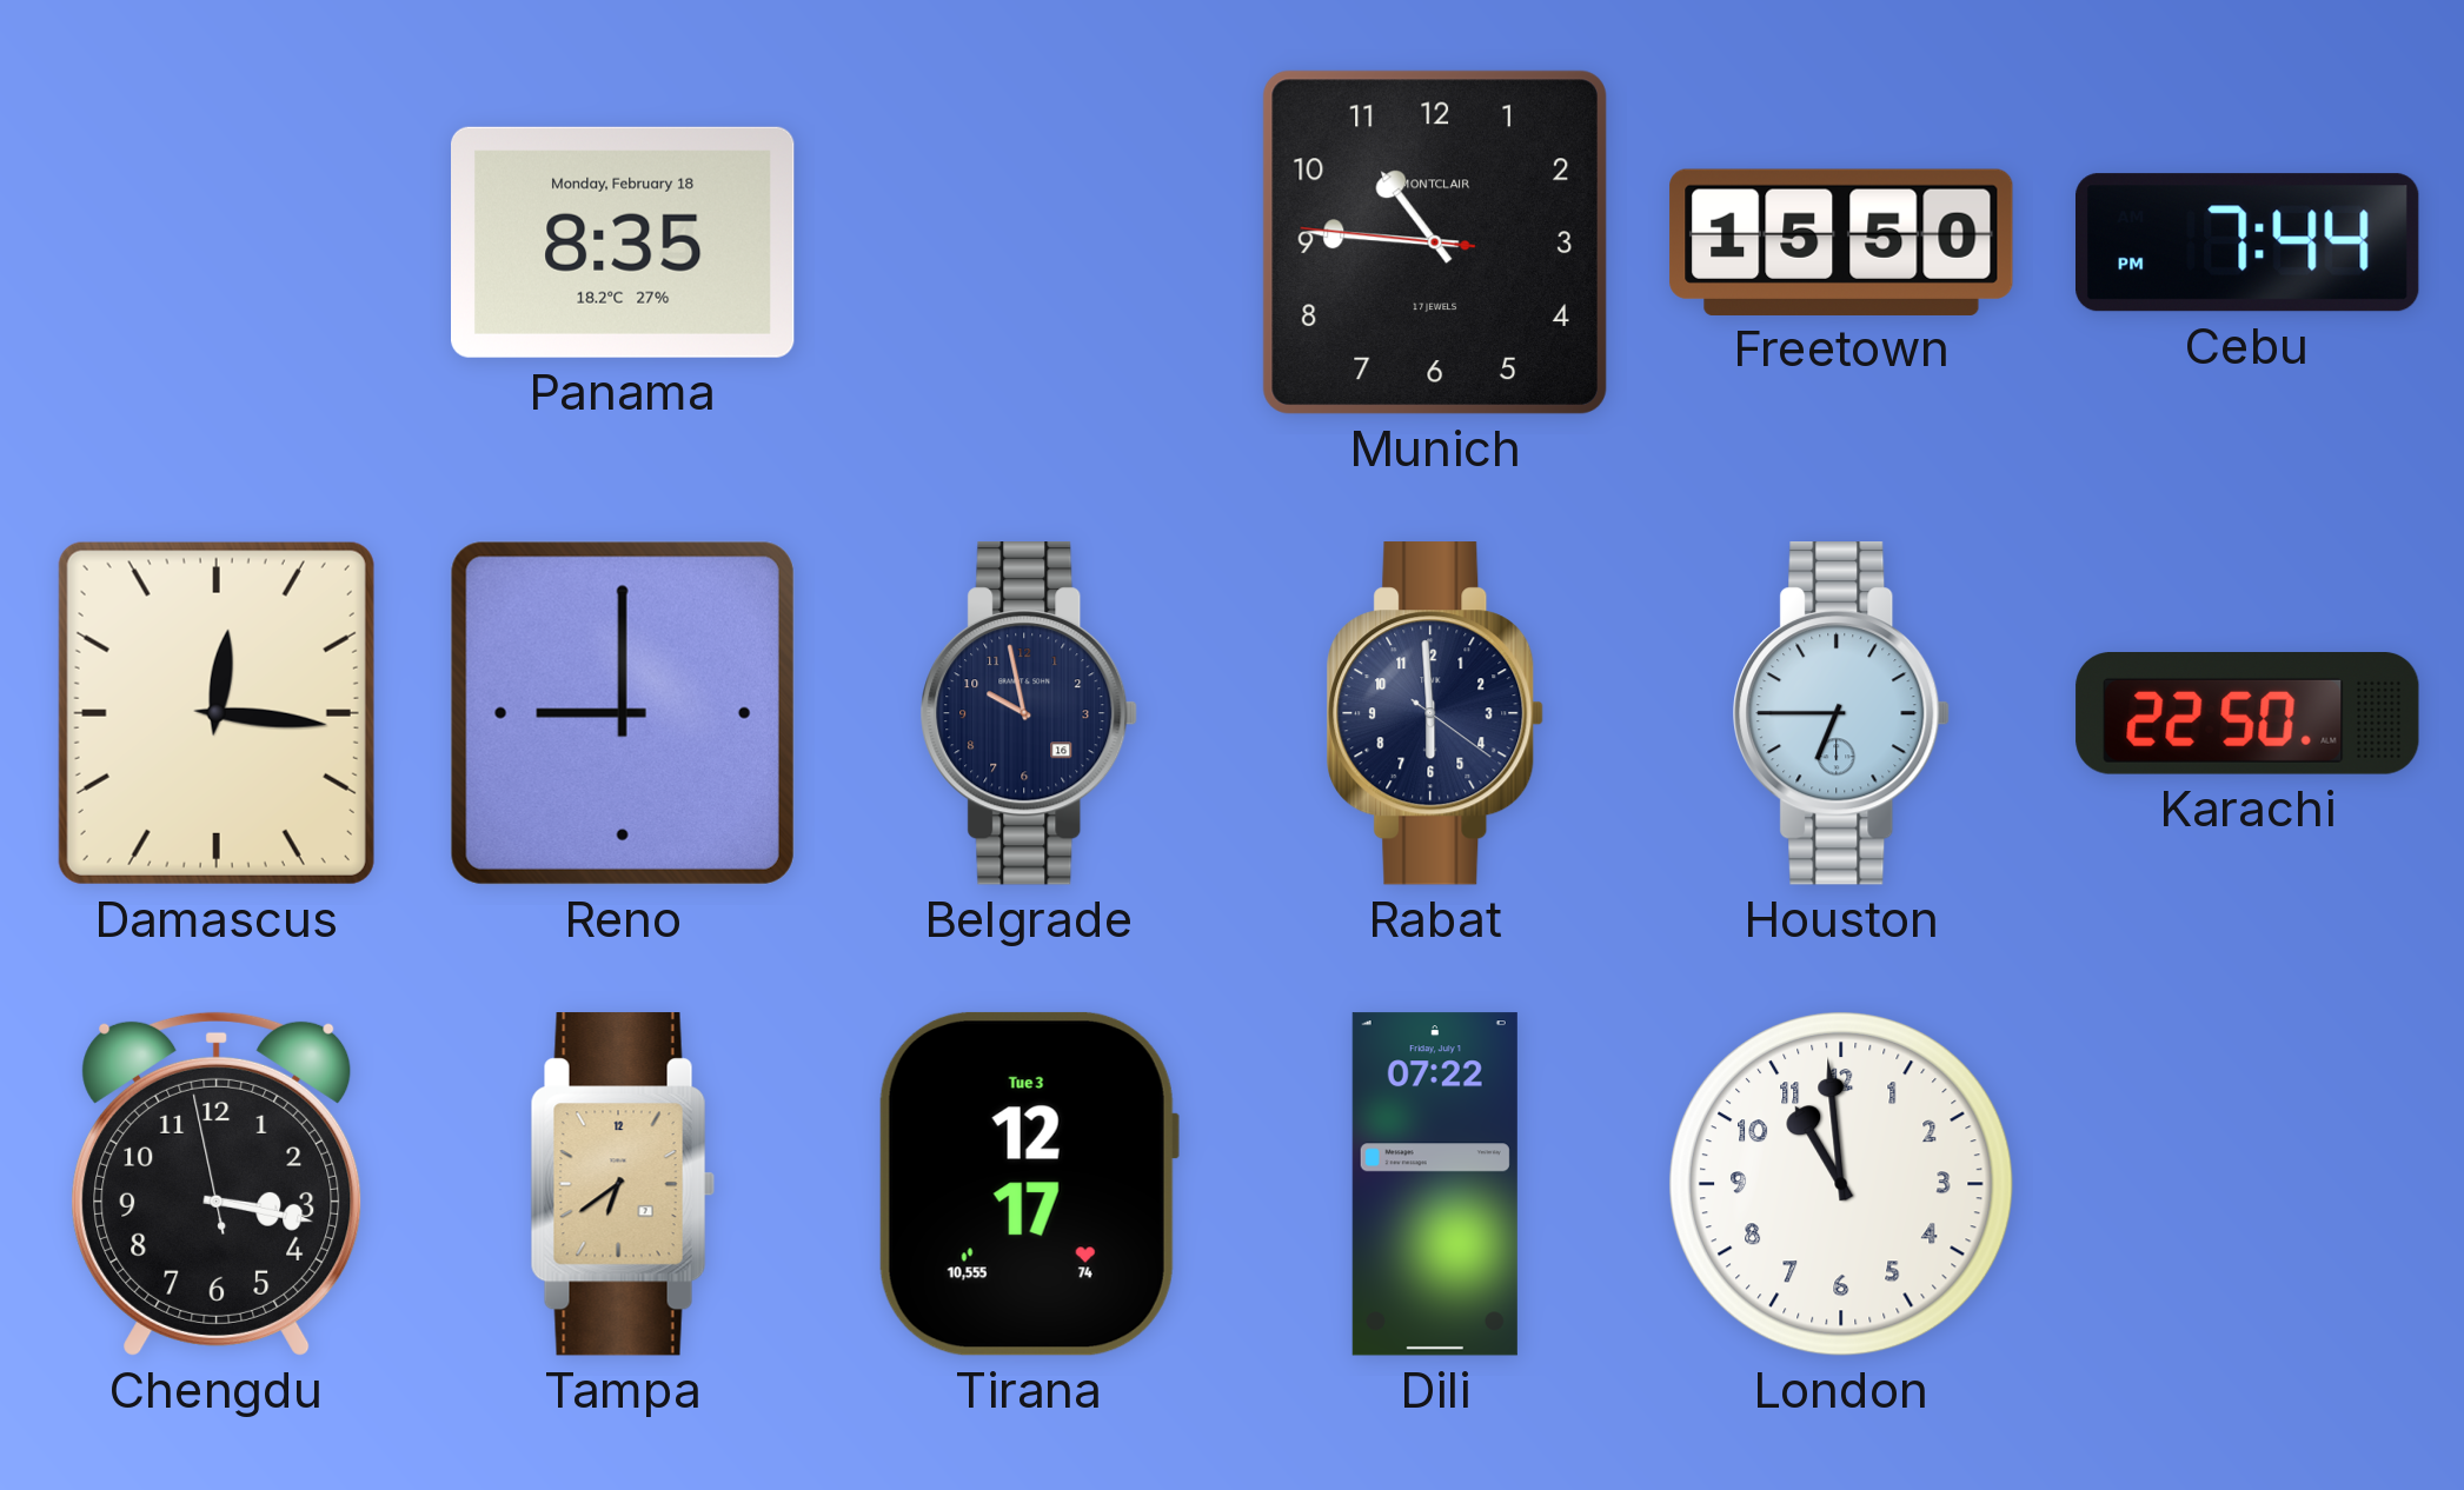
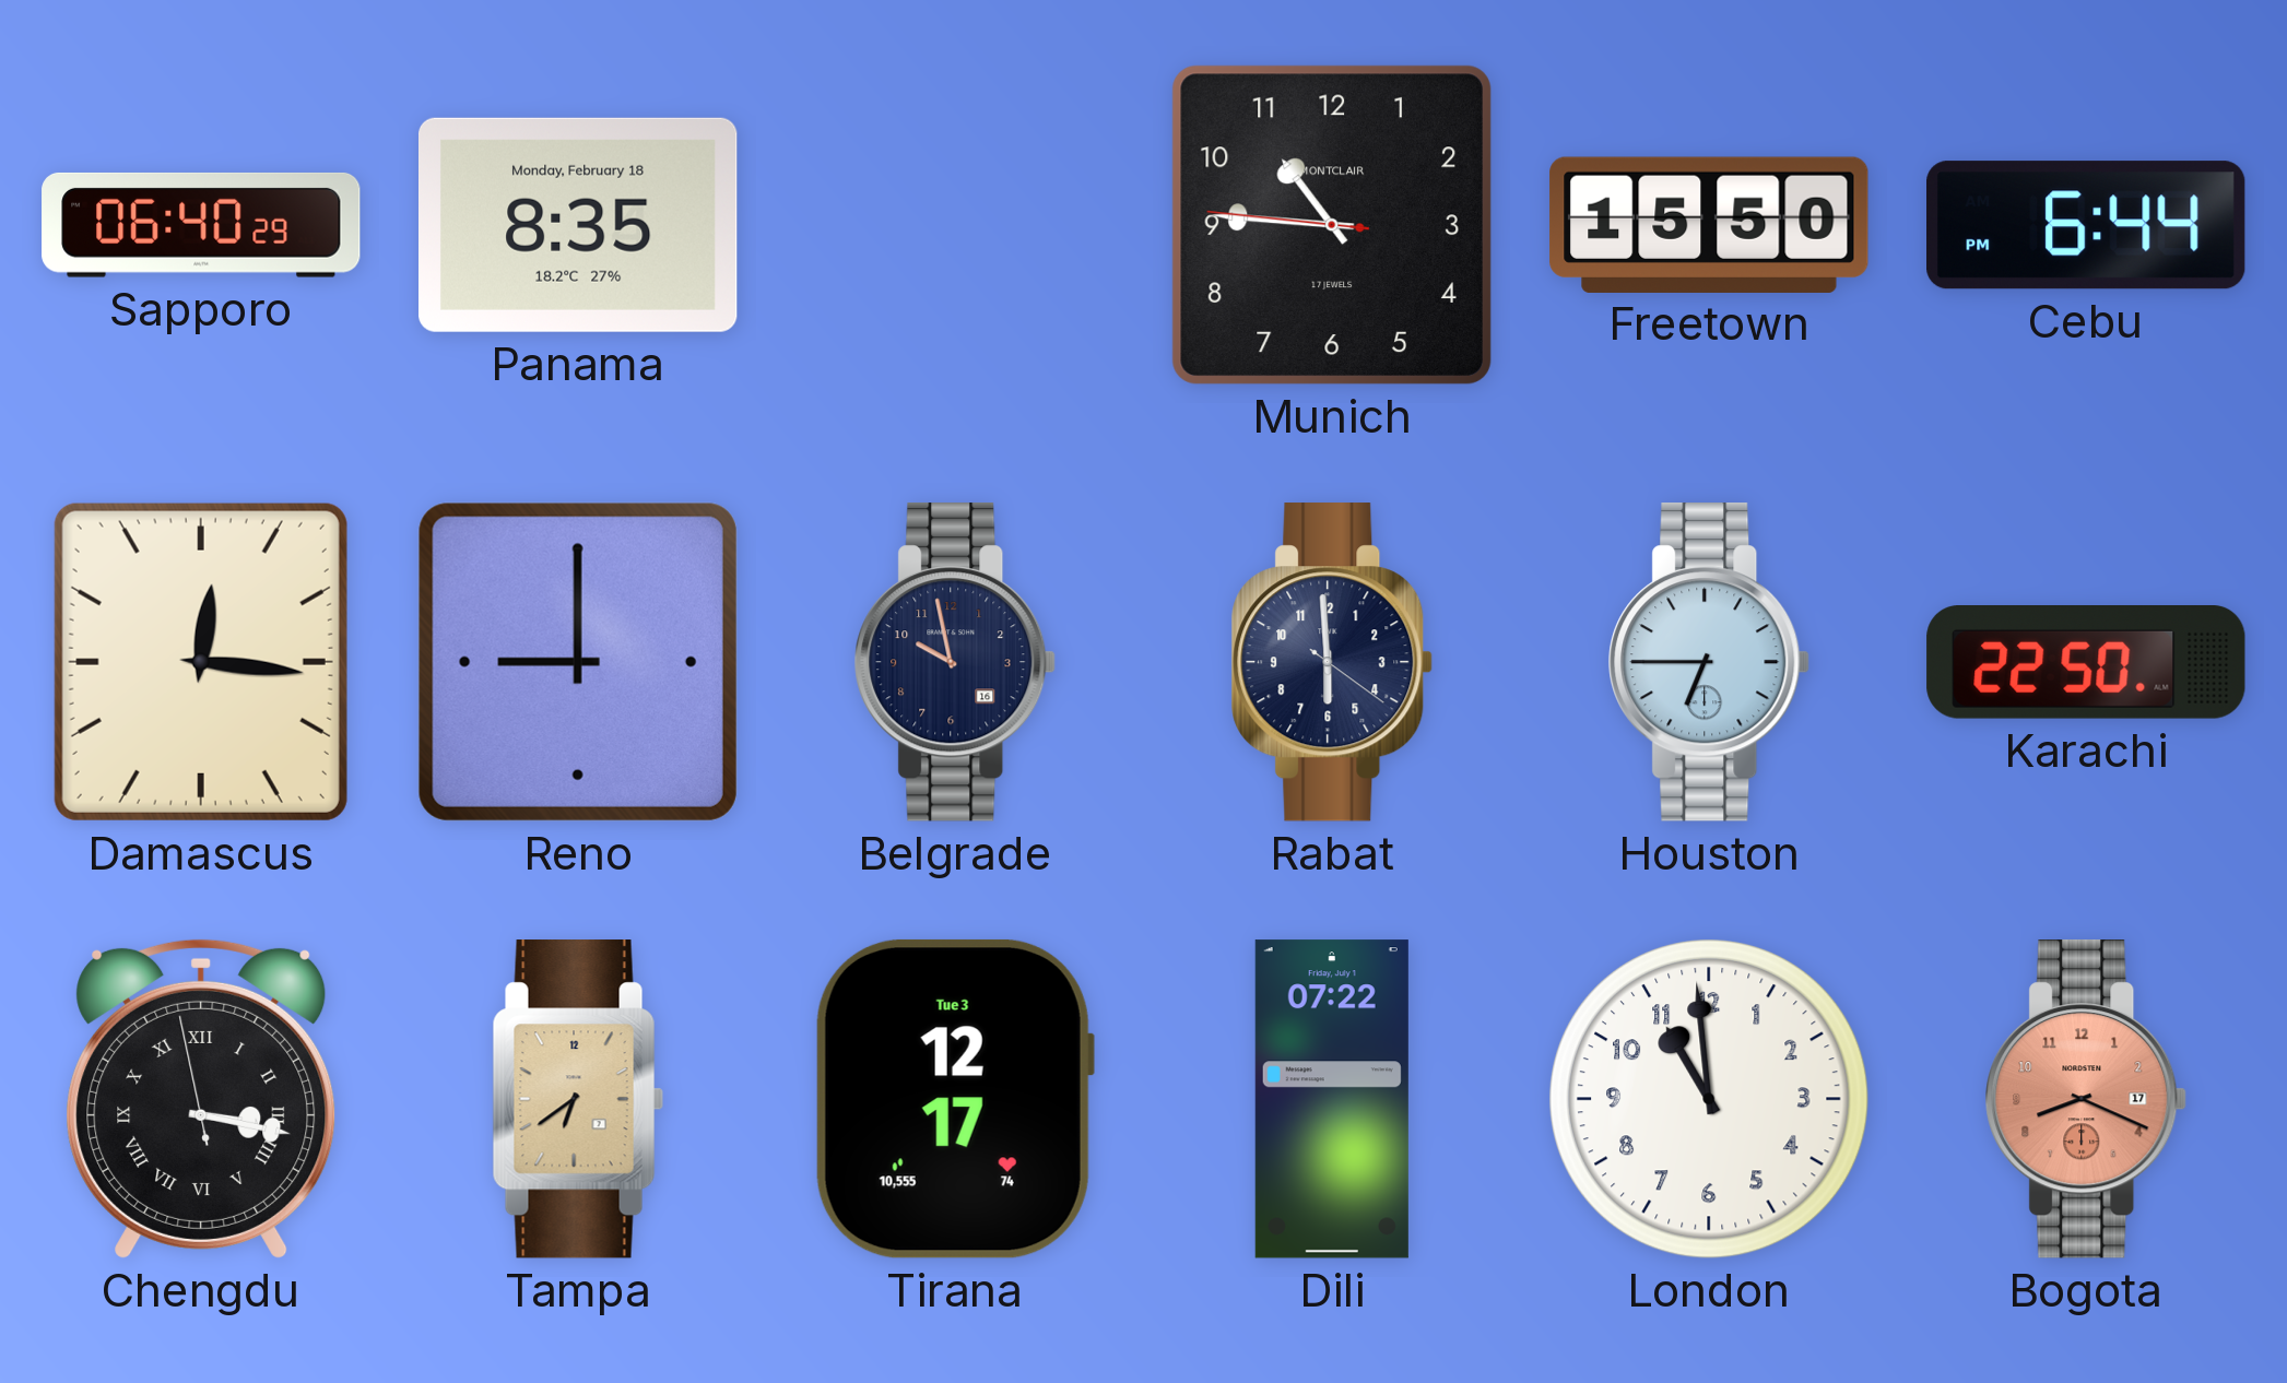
Sapporo: none -> 06:40 (201, 225)
Cebu: 7:44 -> 6:44 (2087, 225)
Chengdu numerals: Arabic -> Roman (201, 1099)
Bogota: none -> 8:19 (2086, 1099)
